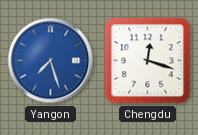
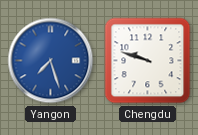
Chengdu: 12:18 -> 9:48 (148, 61)
